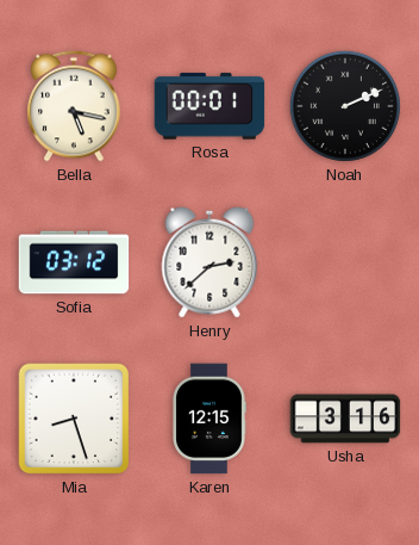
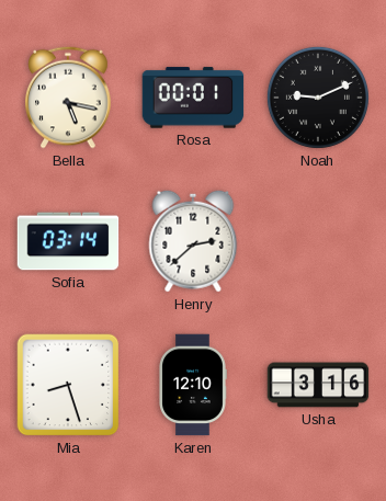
Noah: 2:11 -> 9:11 (318, 98)
Sofia: 03:12 -> 03:14 (68, 241)
Karen: 12:15 -> 12:10 (193, 385)
